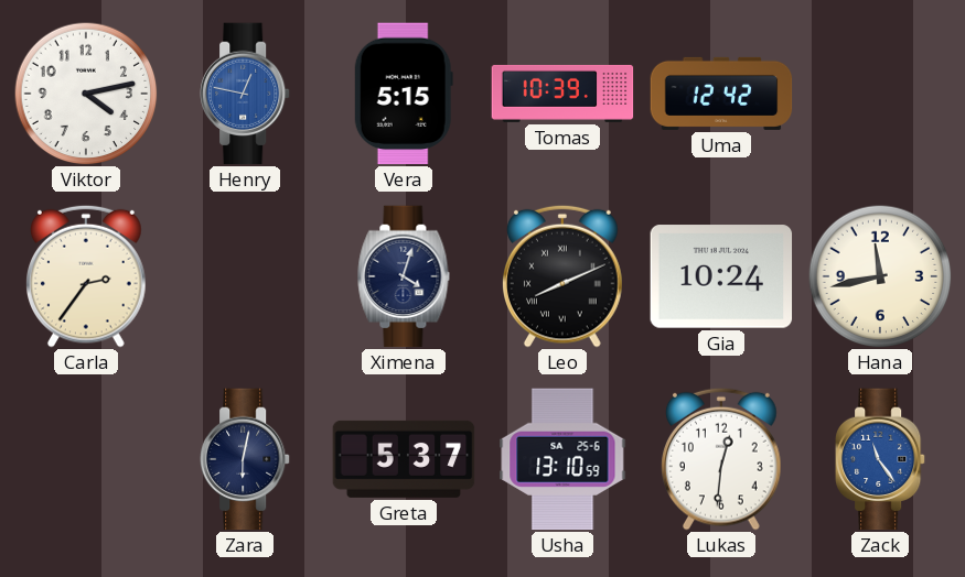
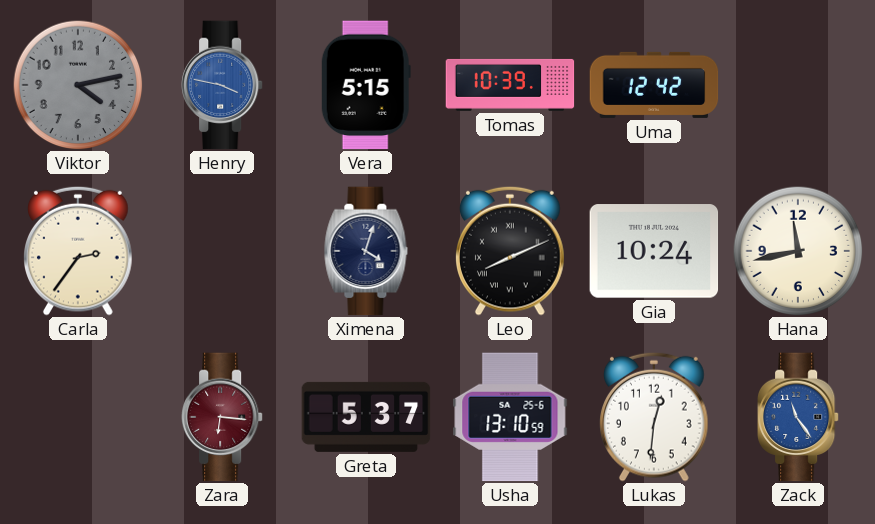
Viktor dial: white -> grey (78, 85)
Henry: 12:47 -> 3:47 (223, 85)
Zara: 6:02 -> 6:16 (223, 417)
Zara dial: navy -> burgundy (223, 417)
